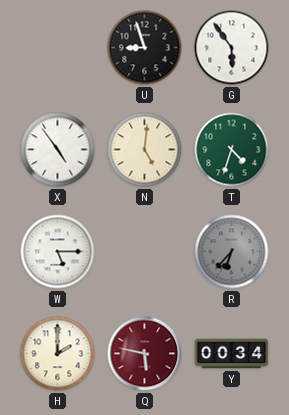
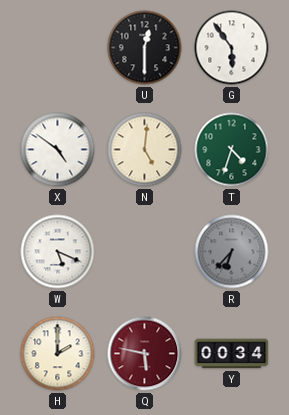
U: 8:57 -> 12:30 (145, 48)
X: 4:54 -> 4:51 (58, 150)
W: 5:15 -> 5:19 (58, 252)
